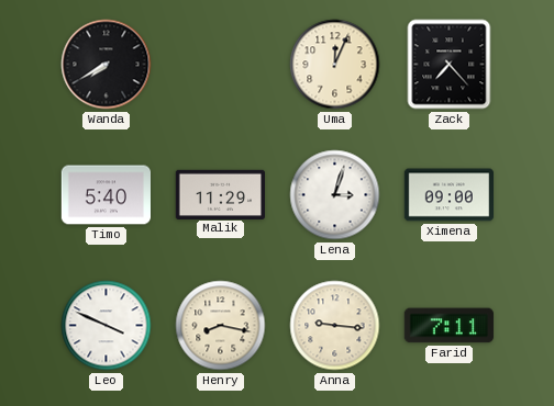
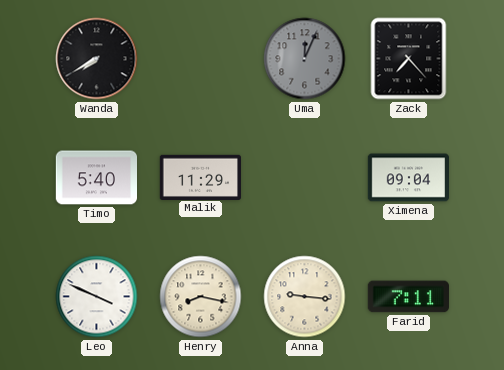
Uma dial: cream -> grey (305, 59)
Lena: 3:03 -> none (335, 195)
Ximena: 09:00 -> 09:04 (408, 178)
